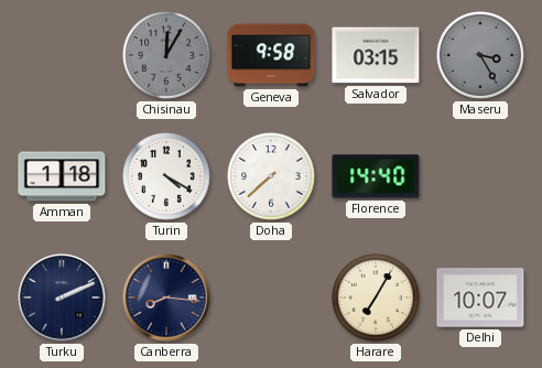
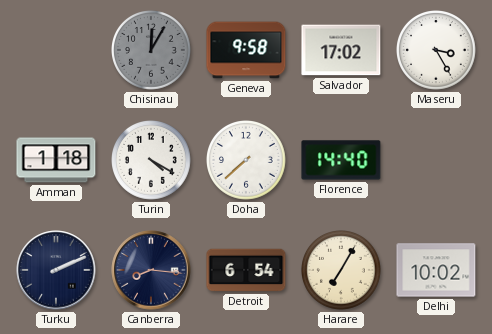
Salvador: 03:15 -> 17:02 (341, 50)
Maseru dial: grey -> white (437, 51)
Detroit: none -> 6:54 (246, 270)
Delhi: 10:07 -> 10:02 (436, 270)
